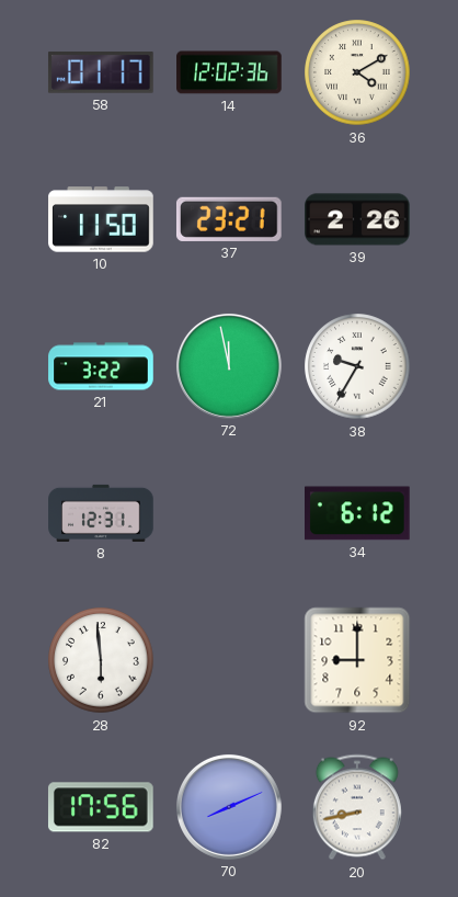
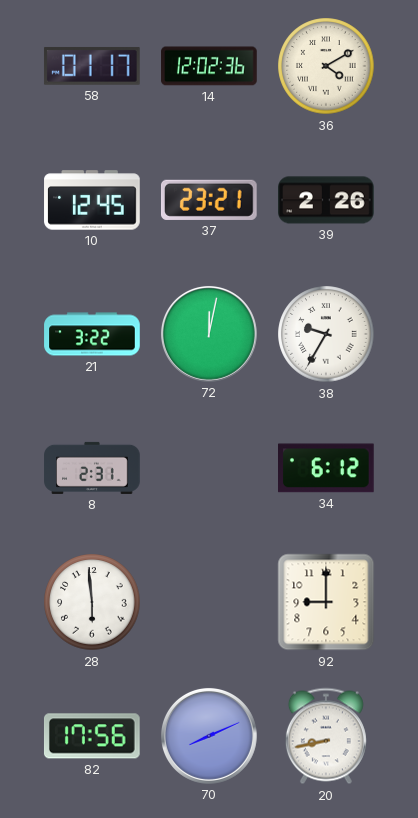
10: 11:50 -> 12:45 (92, 200)
72: 11:58 -> 12:02 (209, 334)
8: 12:31 -> 2:31 (92, 468)
